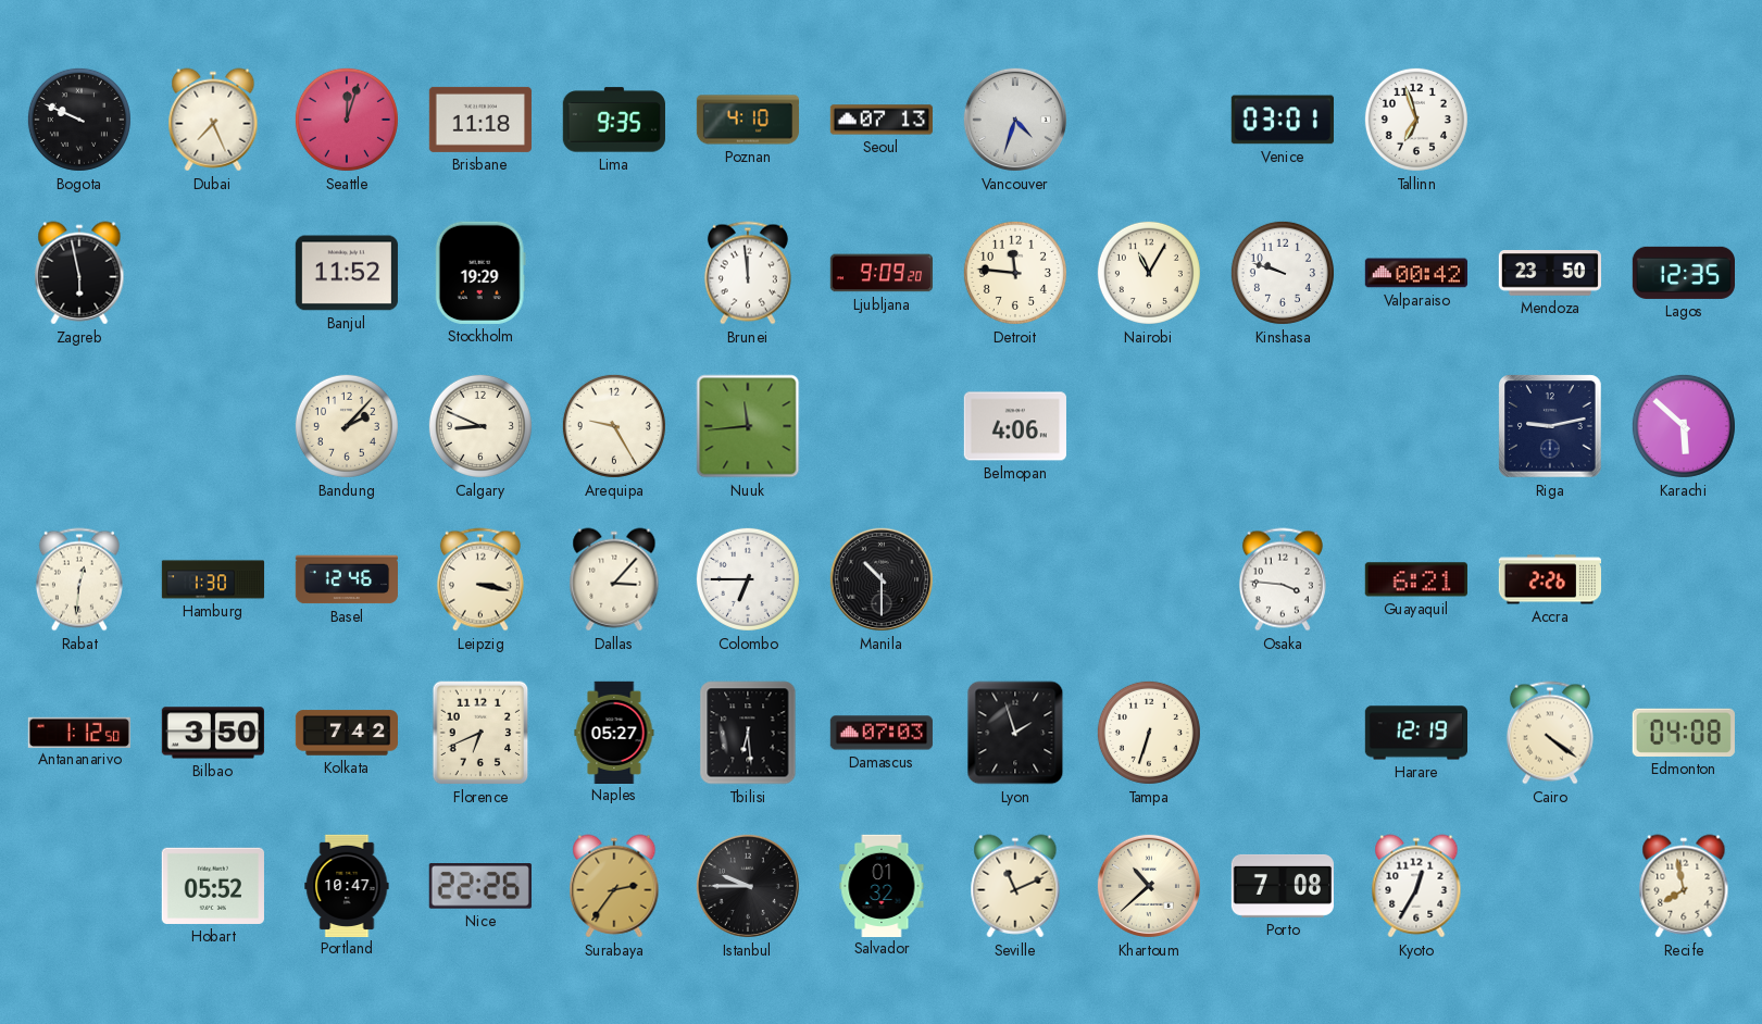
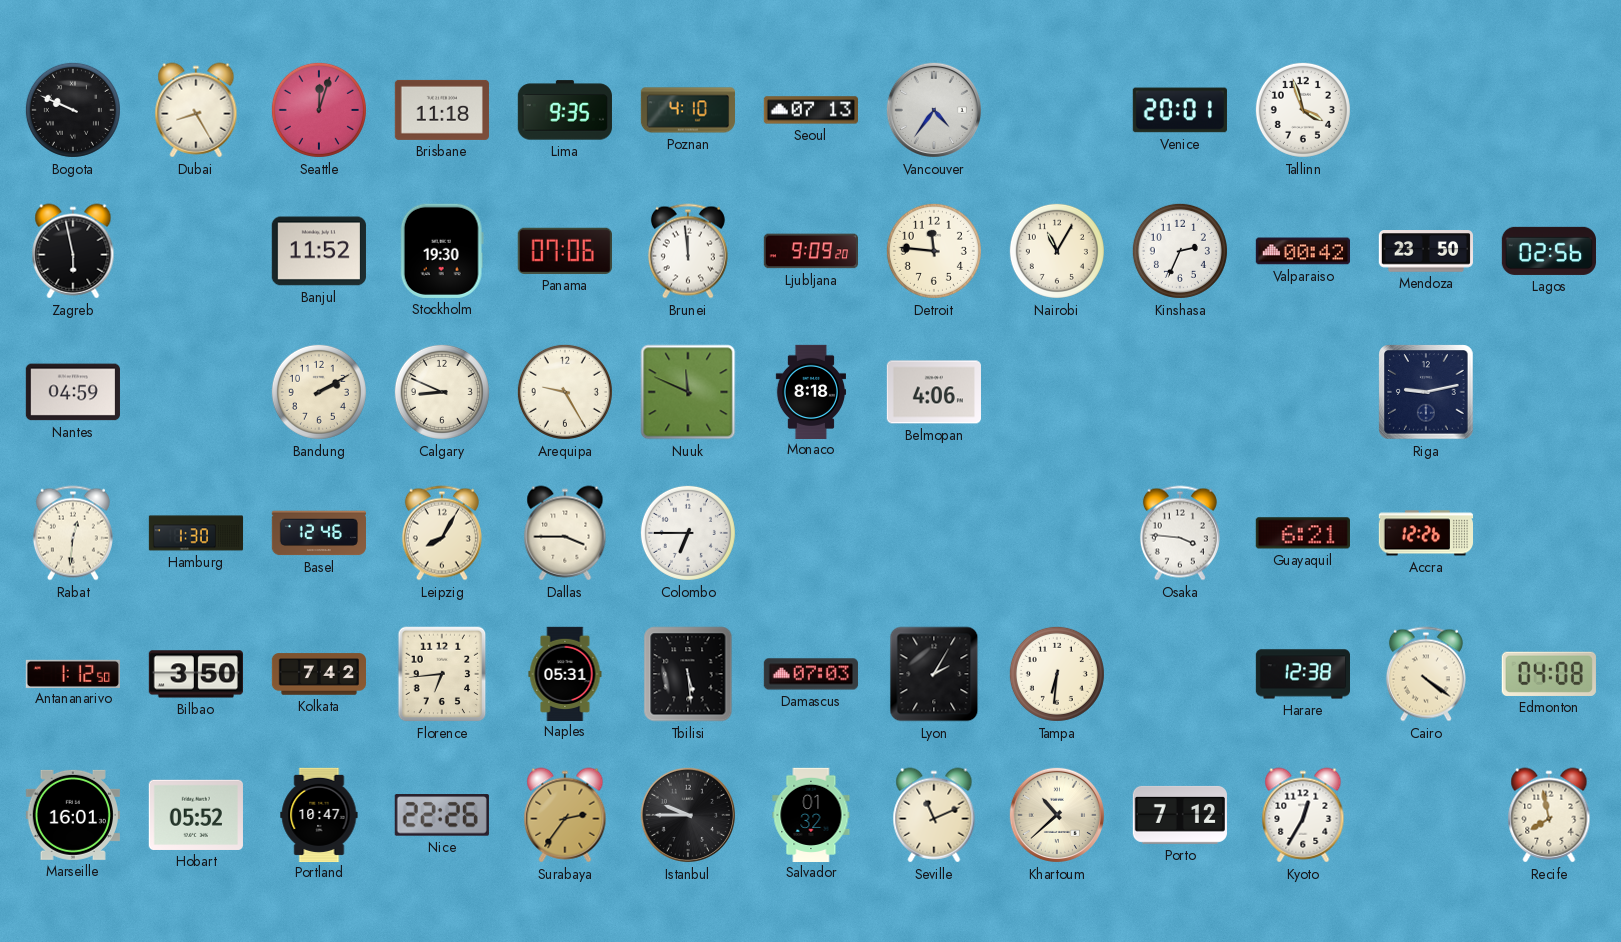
Dubai: 7:26 -> 8:25 (196, 110)
Vancouver: 4:33 -> 4:36 (934, 110)
Venice: 03:01 -> 20:01 (1180, 110)
Tallinn: 6:57 -> 3:57 (1303, 110)
Stockholm: 19:29 -> 19:30 (442, 251)
Panama: none -> 07:06 (565, 251)
Kinshasa: 9:48 -> 2:34 (1180, 251)
Lagos: 12:35 -> 02:56 (1548, 251)
Nantes: none -> 04:59 (73, 392)
Bandung: 2:07 -> 2:10 (319, 392)
Nuuk: 11:44 -> 11:49 (688, 392)
Monaco: none -> 8:18 (810, 391)
Karachi: 5:52 -> none (1684, 426)
Leipzig: 3:17 -> 8:05 (442, 533)
Dallas: 3:07 -> 3:45 (565, 533)
Manila: 10:30 -> none (882, 579)
Accra: 2:26 -> 12:26 (1425, 533)
Florence: 6:41 -> 6:44 (442, 674)
Naples: 05:27 -> 05:31 (565, 673)
Tbilisi: 6:29 -> 5:29 (688, 674)
Lyon: 1:57 -> 2:05 (934, 674)
Tampa: 6:33 -> 6:31 (1057, 674)
Harare: 12:19 -> 12:38 (1302, 674)
Marseille: none -> 16:01 (73, 815)
Porto: 7:08 -> 7:12 (1179, 815)
